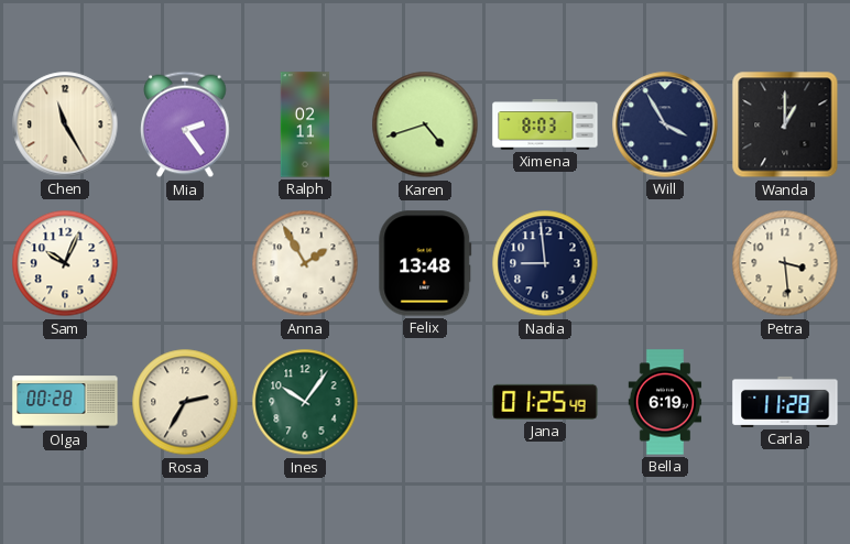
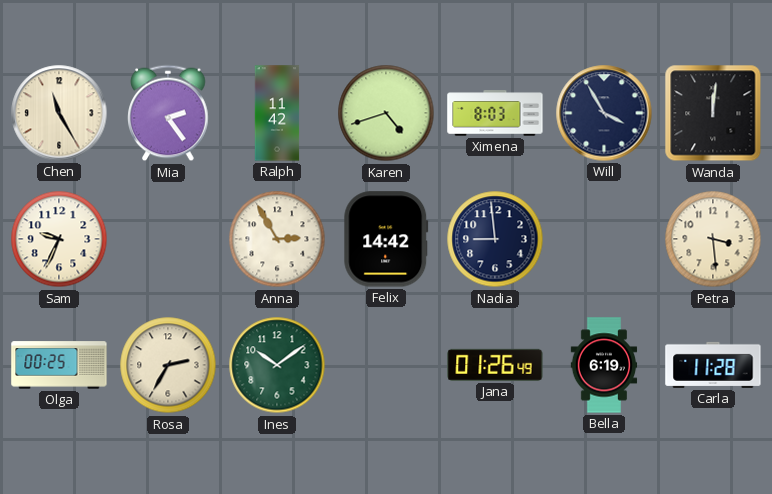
Ralph: 02:11 -> 11:42 (277, 113)
Wanda: 1:00 -> 12:01 (713, 113)
Sam: 10:04 -> 9:34 (59, 239)
Anna: 1:55 -> 2:55 (277, 239)
Felix: 13:48 -> 14:42 (386, 239)
Olga: 00:28 -> 00:25 (59, 365)
Ines: 10:06 -> 10:09 (277, 365)
Jana: 01:25 -> 01:26 (495, 365)
